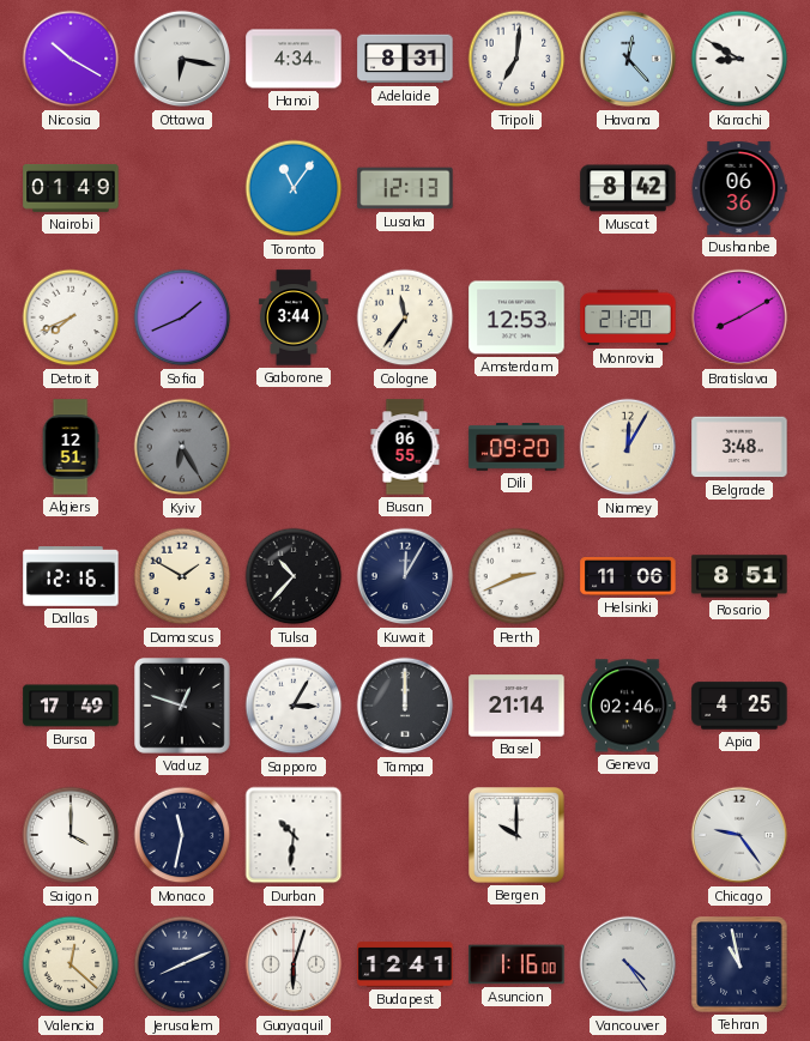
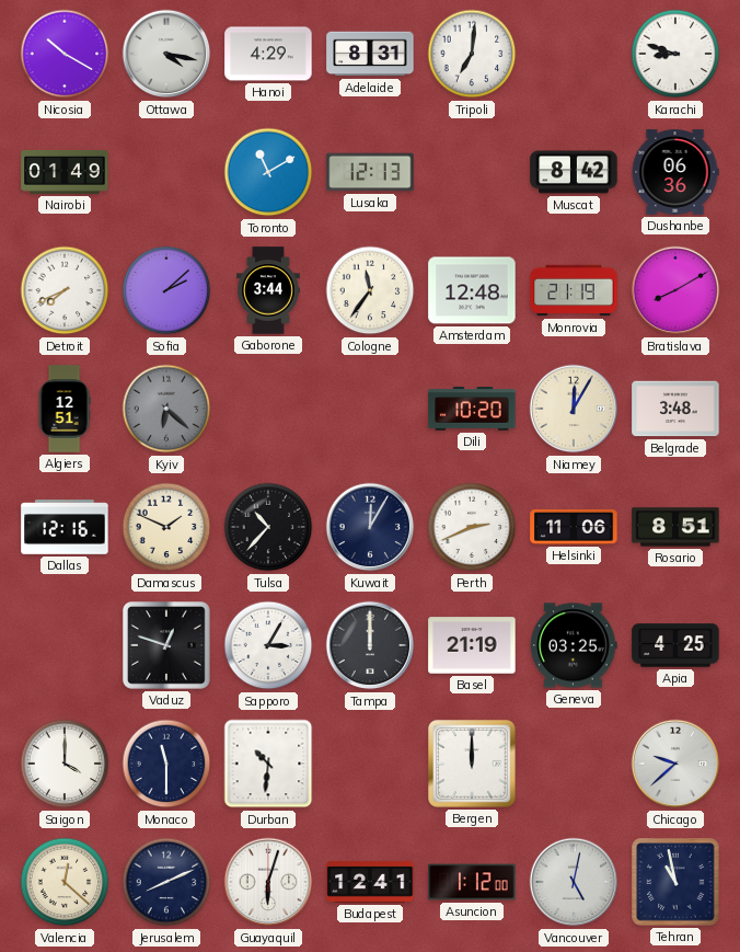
Ottawa: 6:17 -> 4:17 (166, 54)
Hanoi: 4:34 -> 4:29 (268, 54)
Havana: 12:23 -> none (628, 59)
Karachi: 8:50 -> 8:48 (675, 54)
Toronto: 11:06 -> 11:10 (268, 172)
Sofia: 1:41 -> 2:08 (166, 290)
Amsterdam: 12:53 -> 12:48 (472, 290)
Monrovia: 21:20 -> 21:19 (574, 290)
Kyiv: 6:25 -> 6:22 (166, 409)
Busan: 06:55 -> none (405, 447)
Dili: 09:20 -> 10:20 (472, 409)
Damascus: 1:50 -> 1:49 (166, 527)
Bursa: 17:49 -> none (71, 706)
Basel: 21:14 -> 21:19 (472, 645)
Geneva: 02:46 -> 03:25 (574, 645)
Monaco: 11:32 -> 11:30 (166, 764)
Bergen: 10:00 -> 12:00 (473, 765)
Chicago: 9:24 -> 9:38 (675, 764)
Asuncion: 1:16 -> 1:12 (472, 882)
Vancouver: 4:24 -> 5:02 (574, 882)
